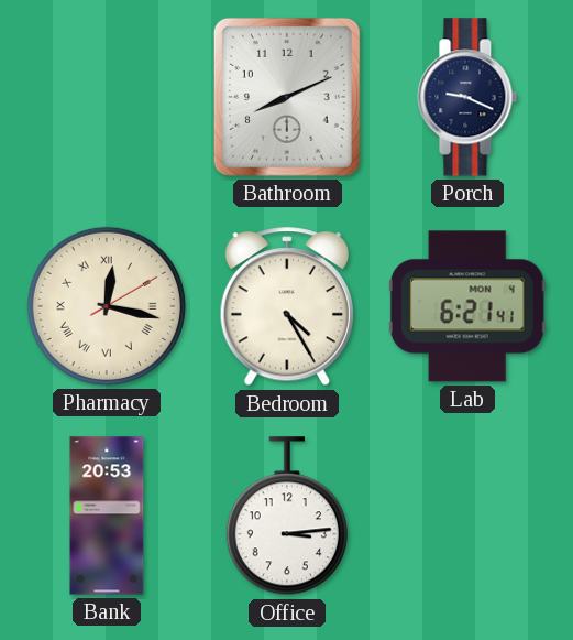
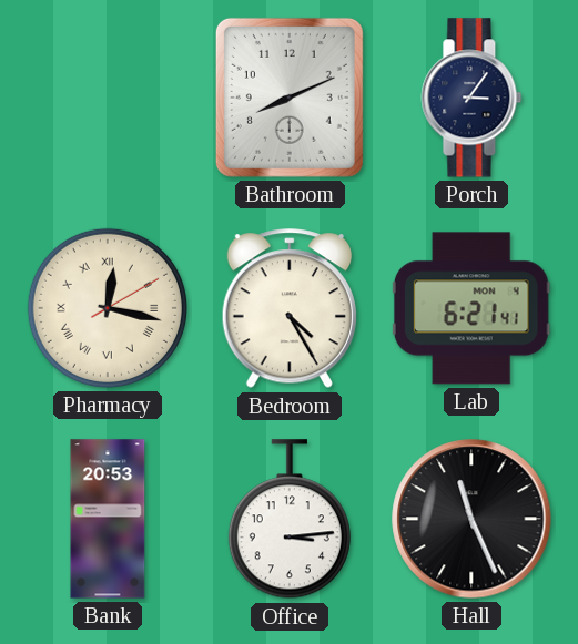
Porch: 9:19 -> 3:06 (471, 98)
Hall: none -> 11:26 (471, 519)
